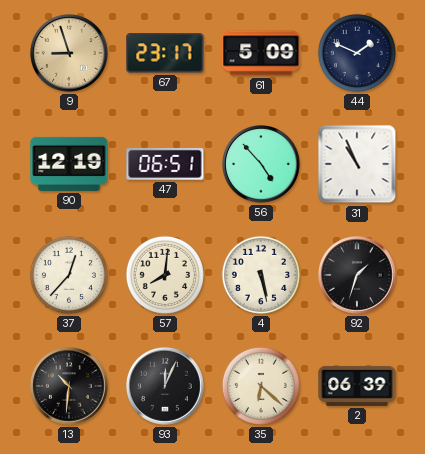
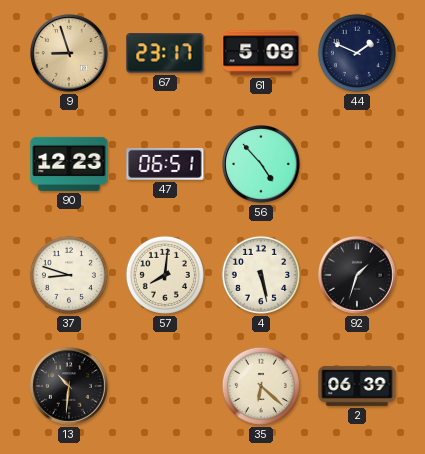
90: 12:19 -> 12:23 (69, 164)
31: 10:56 -> none (357, 164)
37: 12:37 -> 8:48 (69, 275)
93: 12:04 -> none (166, 387)
